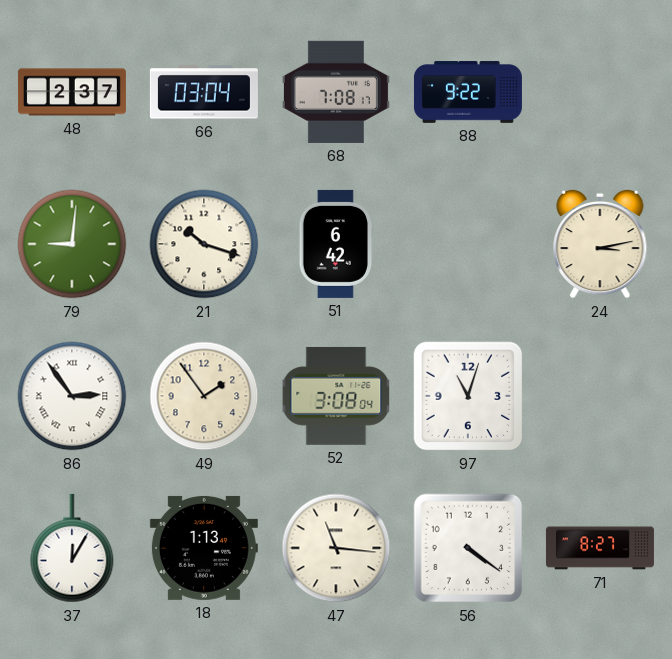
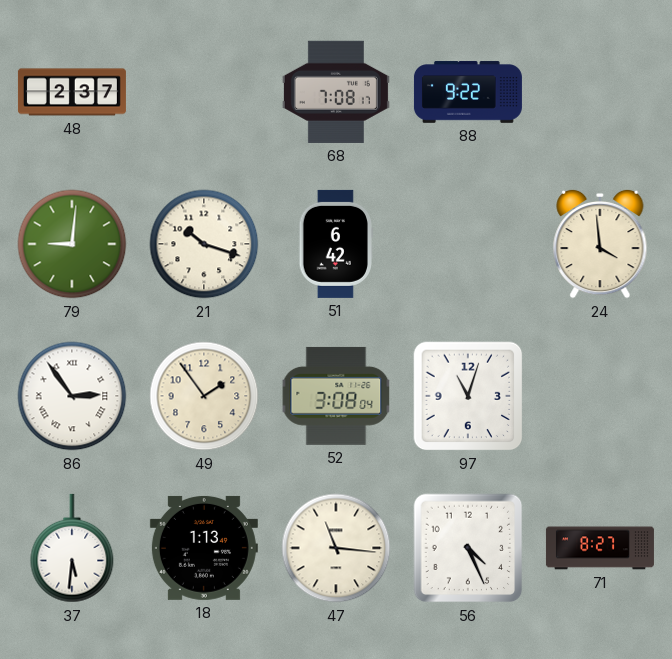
66: 03:04 -> none (204, 92)
24: 3:13 -> 3:59 (600, 244)
37: 12:05 -> 5:31 (72, 548)
56: 4:21 -> 4:26 (468, 548)
